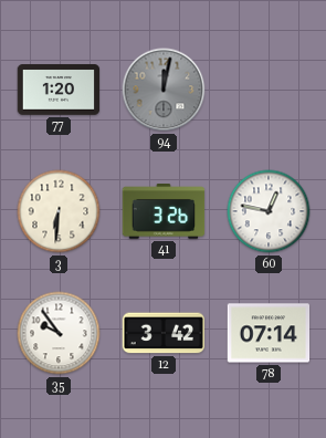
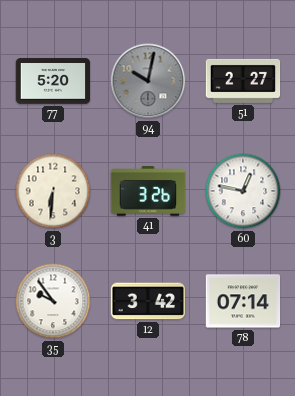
77: 1:20 -> 5:20 (53, 81)
94: 12:02 -> 10:02 (148, 81)
51: none -> 2:27 (243, 81)
